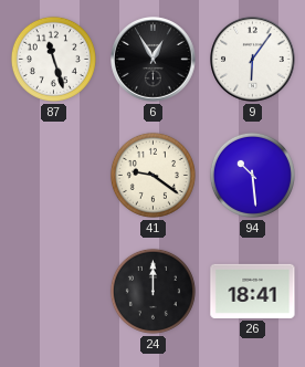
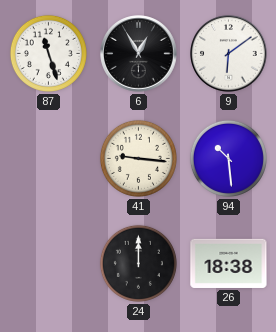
9: 6:06 -> 6:09 (229, 54)
41: 9:21 -> 9:16 (138, 158)
26: 18:41 -> 18:38 (229, 263)
